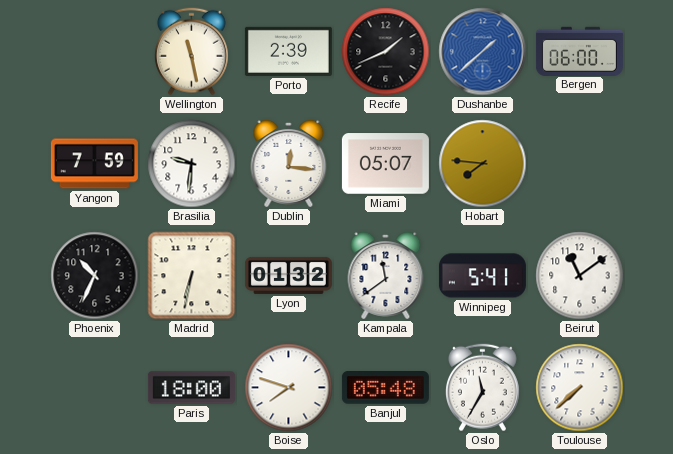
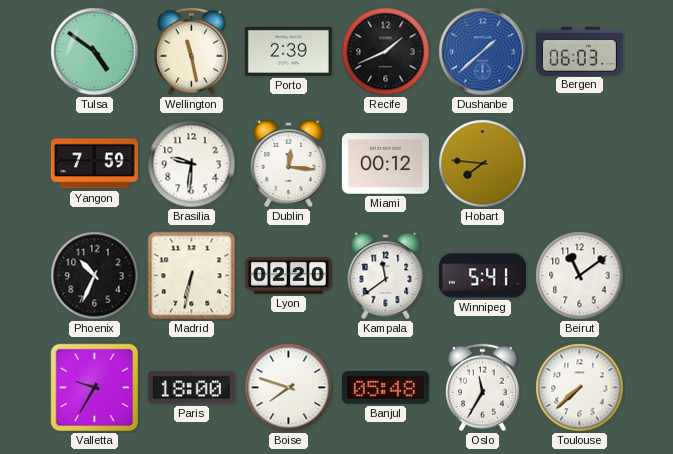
Tulsa: none -> 4:51 (95, 52)
Bergen: 06:00 -> 06:03 (579, 51)
Miami: 05:07 -> 00:12 (385, 164)
Lyon: 01:32 -> 02:20 (288, 275)
Valletta: none -> 9:35 (95, 388)
